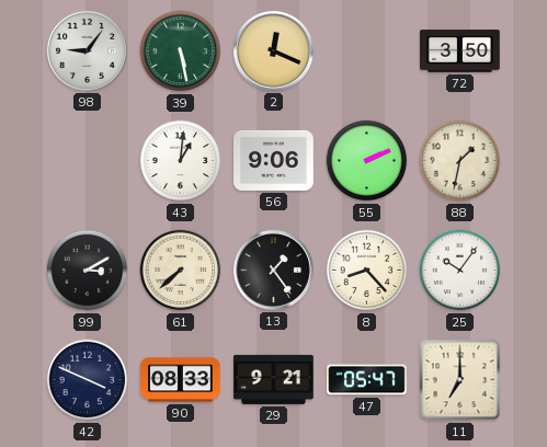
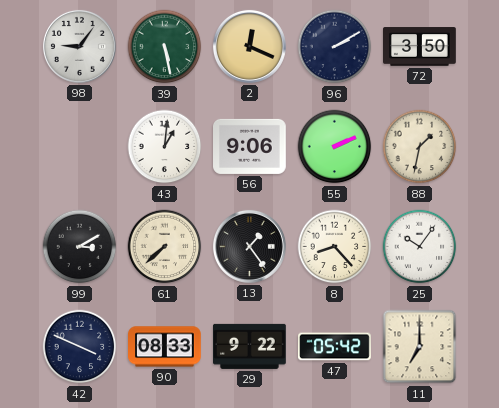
96: none -> 2:10 (335, 47)
29: 9:21 -> 9:22 (250, 346)
47: 05:47 -> 05:42 (335, 347)
